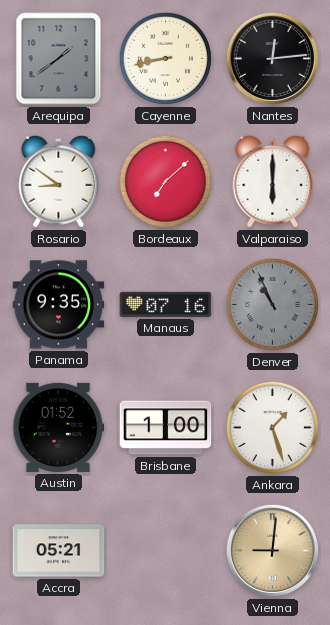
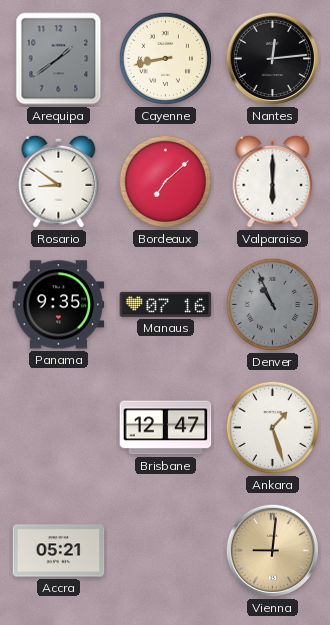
Austin: 01:52 -> none (59, 427)
Brisbane: 1:00 -> 12:47 (166, 428)
